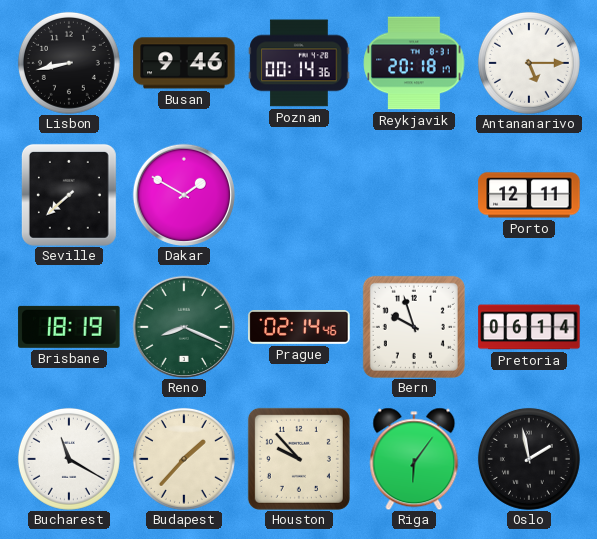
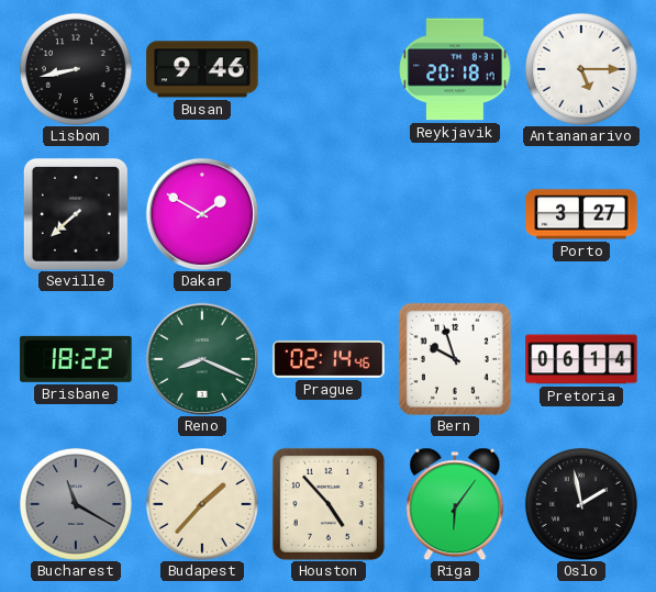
Poznan: 00:14 -> none (299, 63)
Porto: 12:11 -> 3:27 (581, 214)
Brisbane: 18:19 -> 18:22 (76, 359)
Bucharest dial: white -> grey (76, 504)
Houston: 9:53 -> 4:53 (329, 504)
